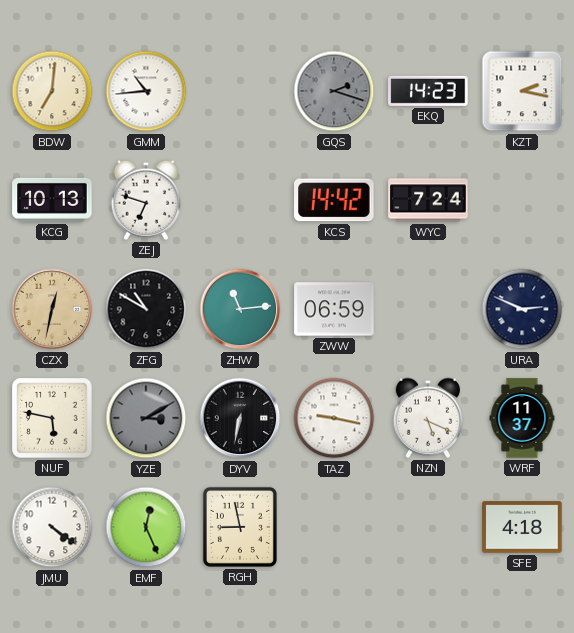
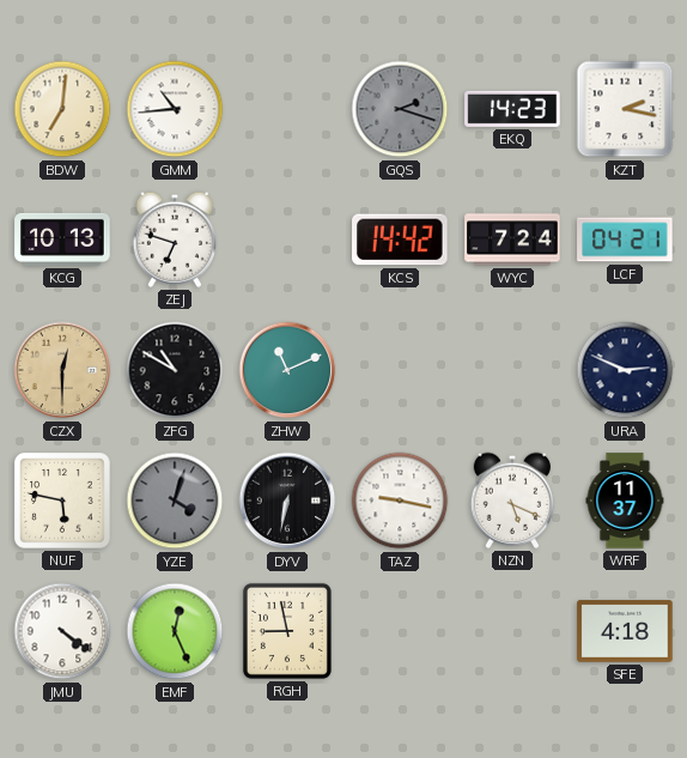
LCF: none -> 04:21 (625, 239)
CZX: 12:32 -> 12:30 (62, 370)
ZHW: 11:14 -> 11:11 (287, 370)
ZWW: 06:59 -> none (334, 309)
YZE: 3:10 -> 4:03 (175, 501)
